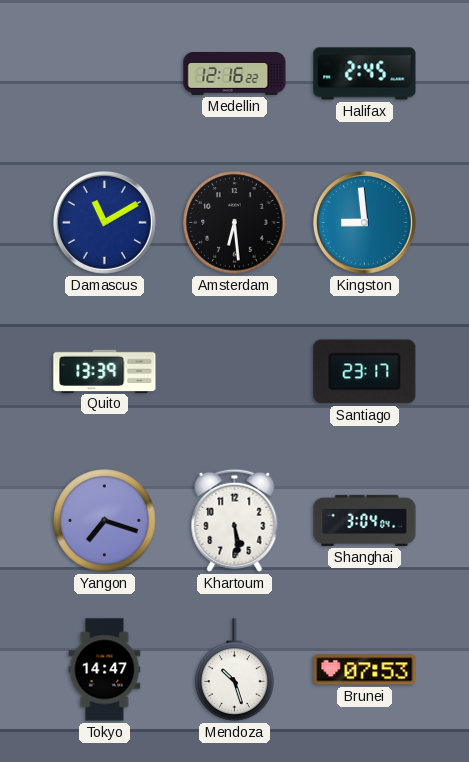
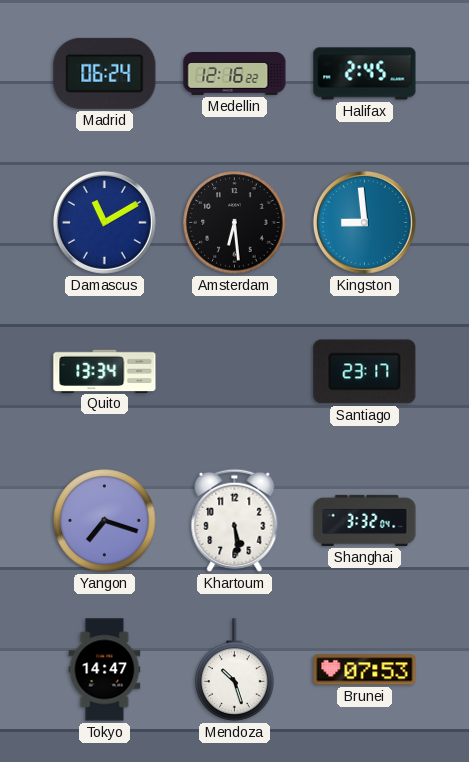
Madrid: none -> 06:24 (105, 73)
Quito: 13:39 -> 13:34 (105, 371)
Shanghai: 3:04 -> 3:32 (365, 520)
